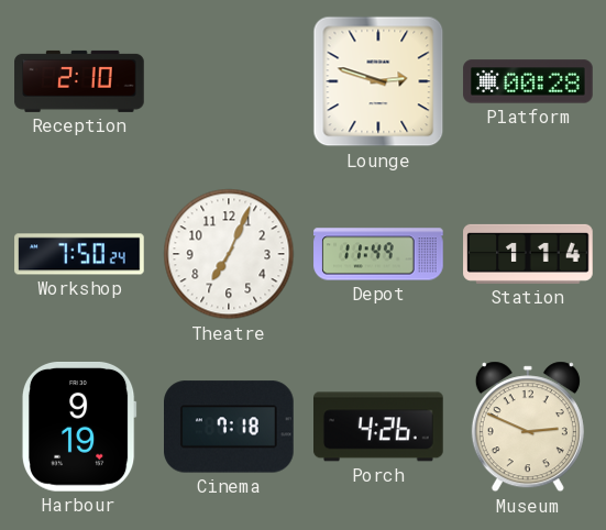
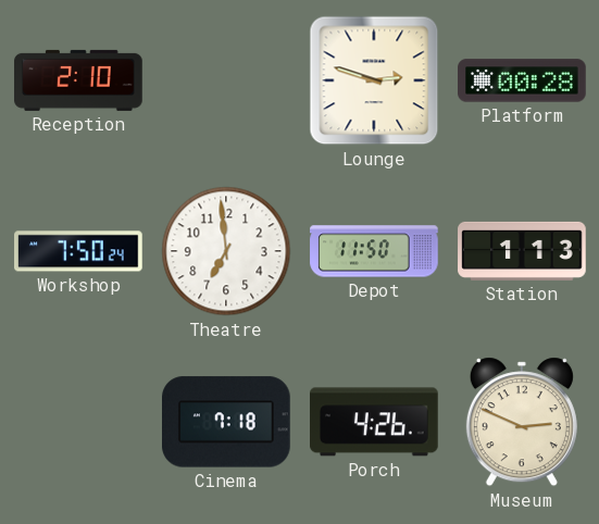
Theatre: 7:04 -> 6:59 (226, 251)
Depot: 11:49 -> 11:50 (374, 251)
Station: 1:14 -> 1:13 (522, 251)
Harbour: 9:19 -> none (79, 427)
